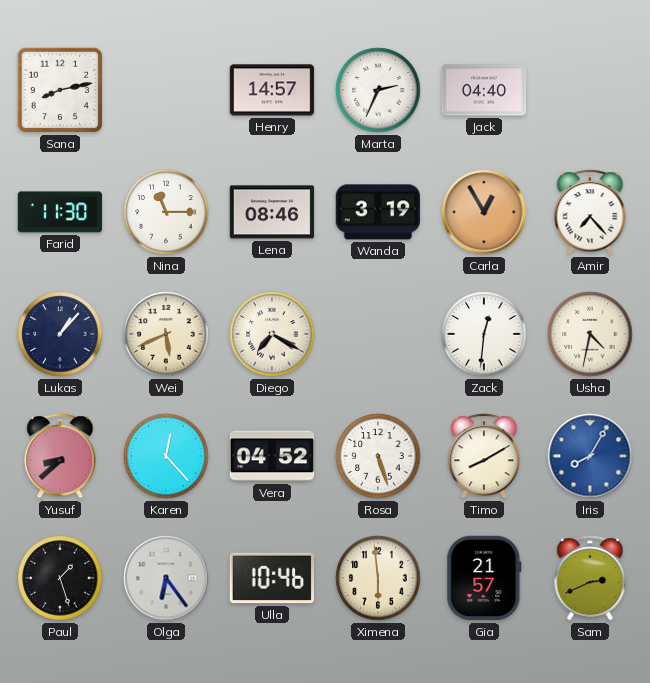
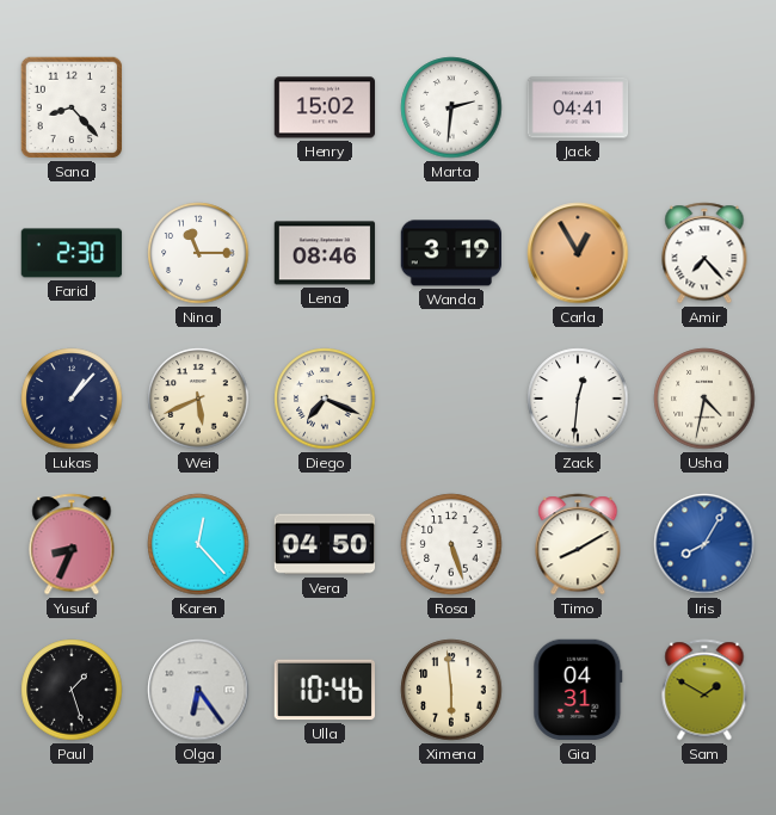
Sana: 8:13 -> 8:23 (72, 107)
Henry: 14:57 -> 15:02 (325, 107)
Marta: 2:34 -> 2:31 (451, 107)
Jack: 04:40 -> 04:41 (578, 107)
Farid: 11:30 -> 2:30 (72, 253)
Diego: 7:20 -> 7:19 (325, 399)
Yusuf: 8:38 -> 8:34 (72, 544)
Vera: 04:52 -> 04:50 (325, 544)
Gia: 21:57 -> 04:31 (578, 690)
Sam: 2:41 -> 1:50 (704, 690)
